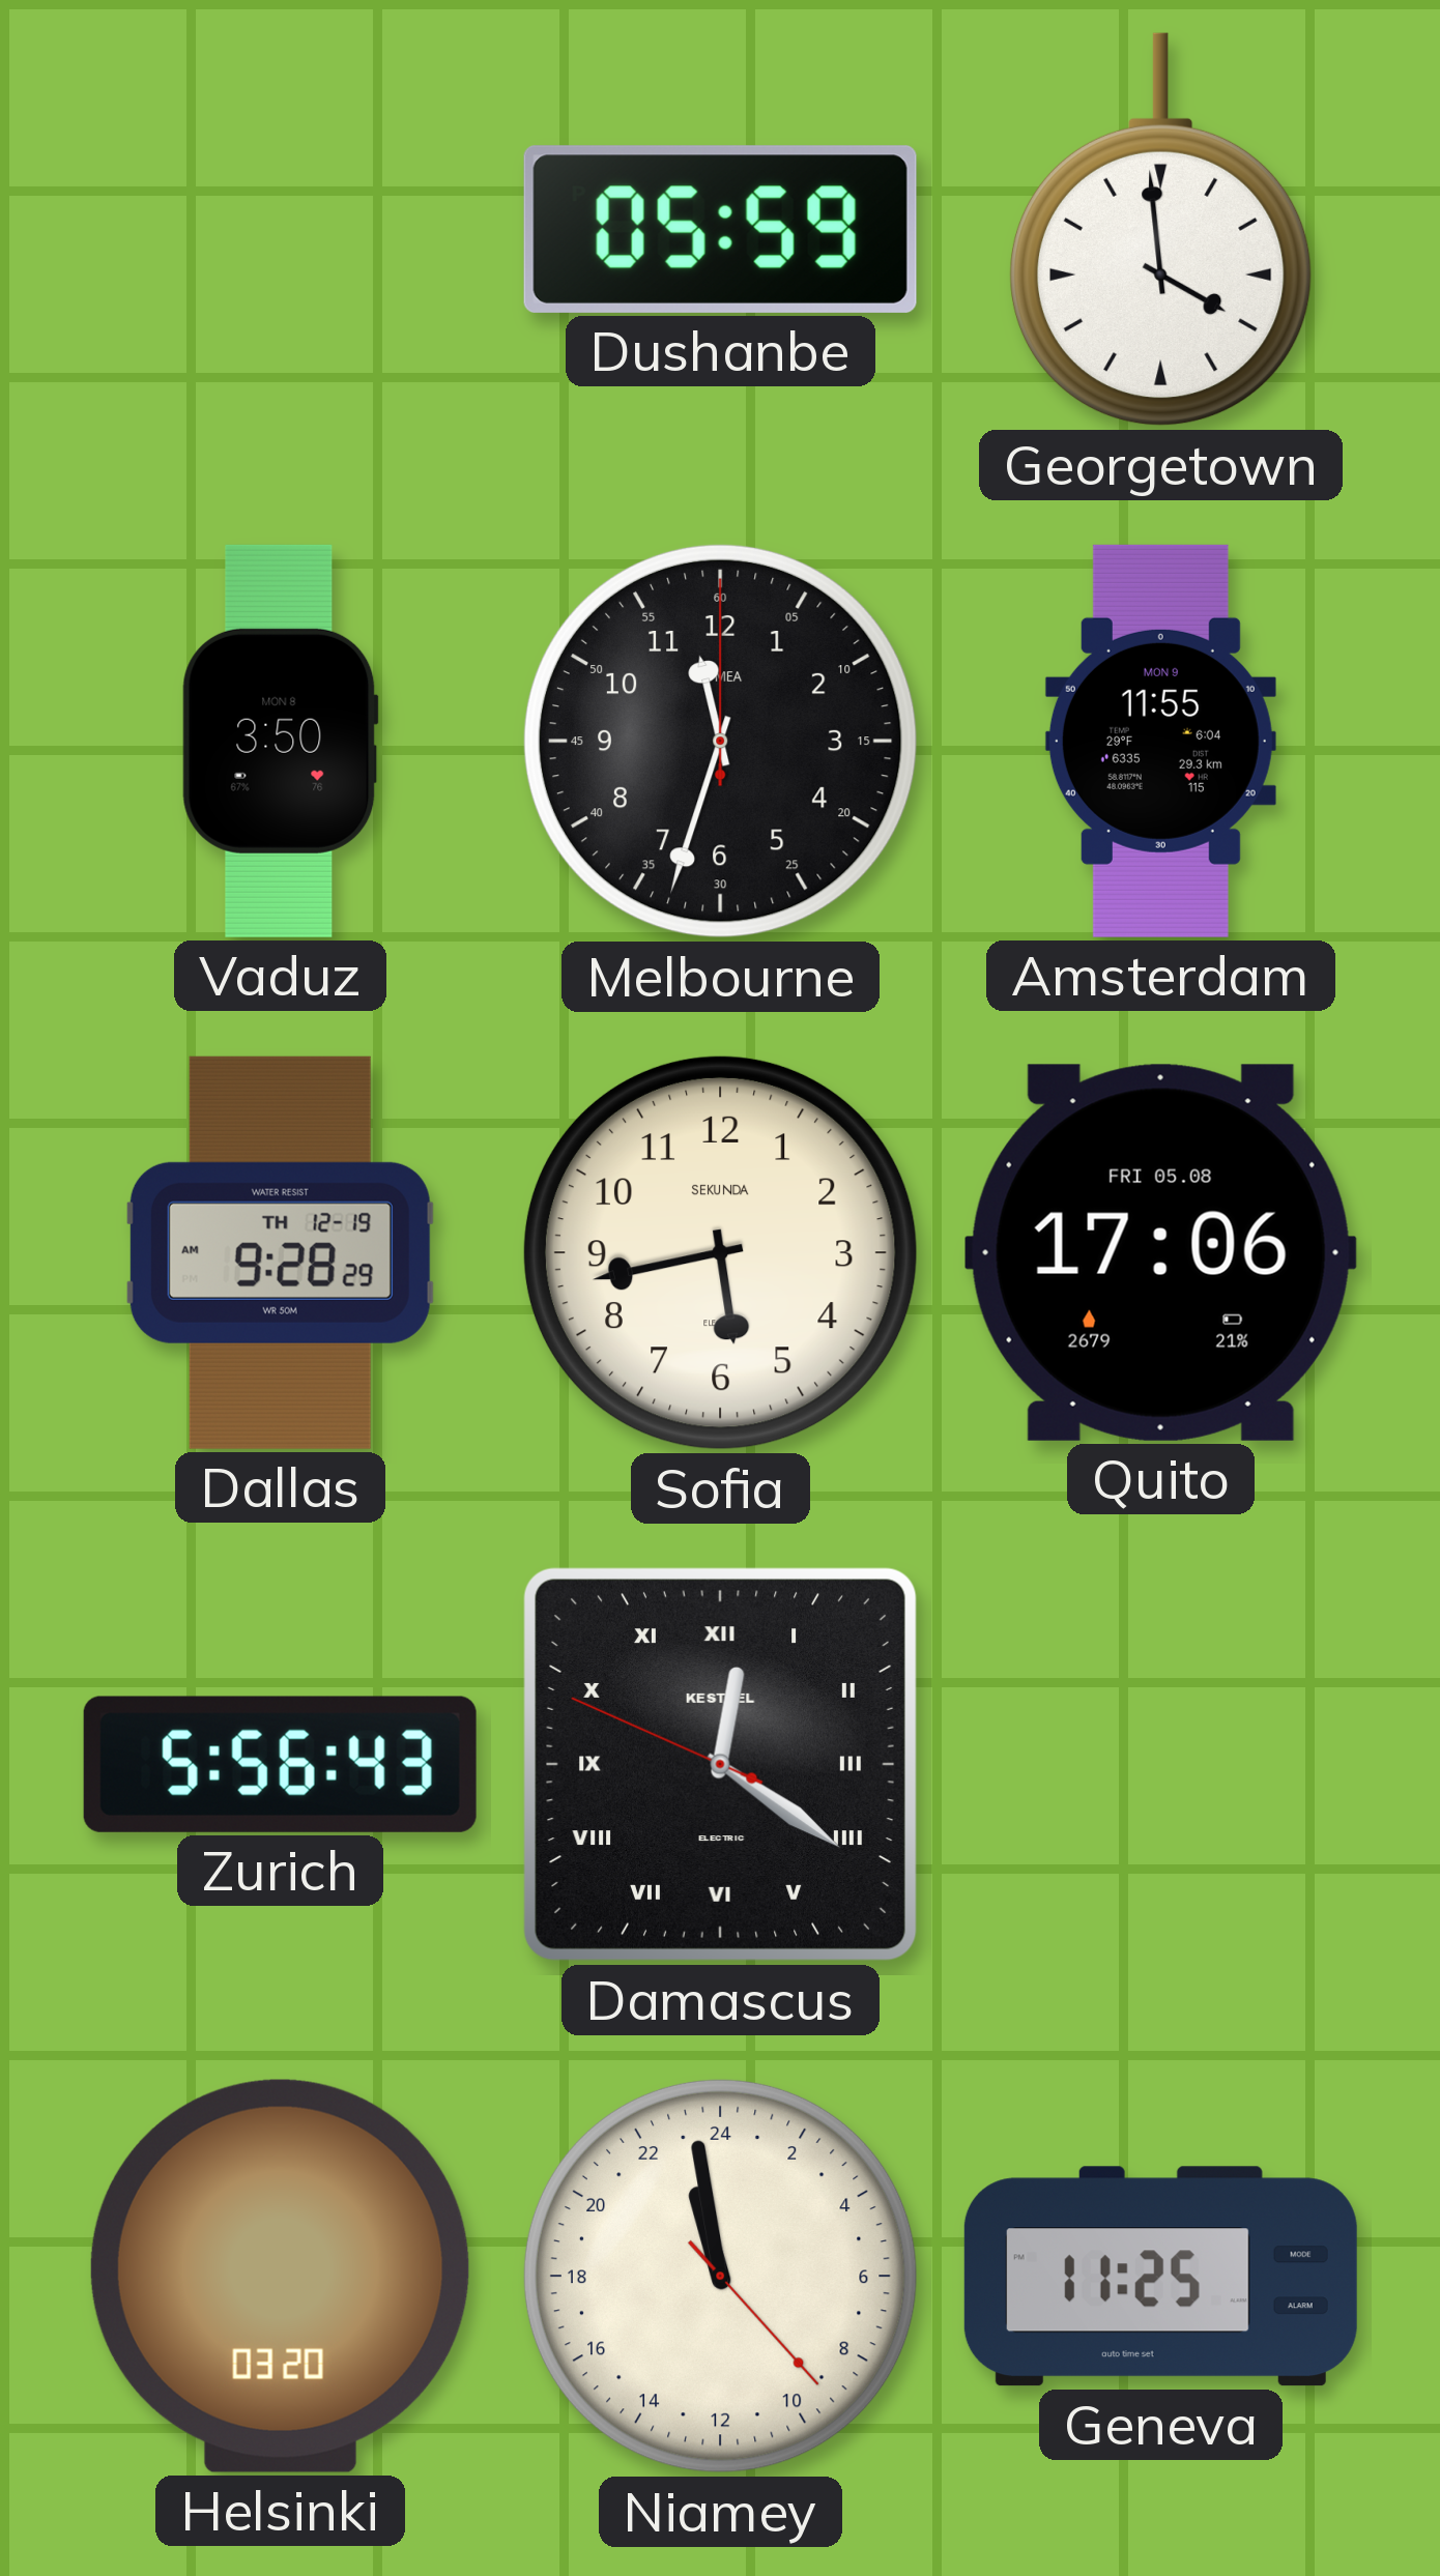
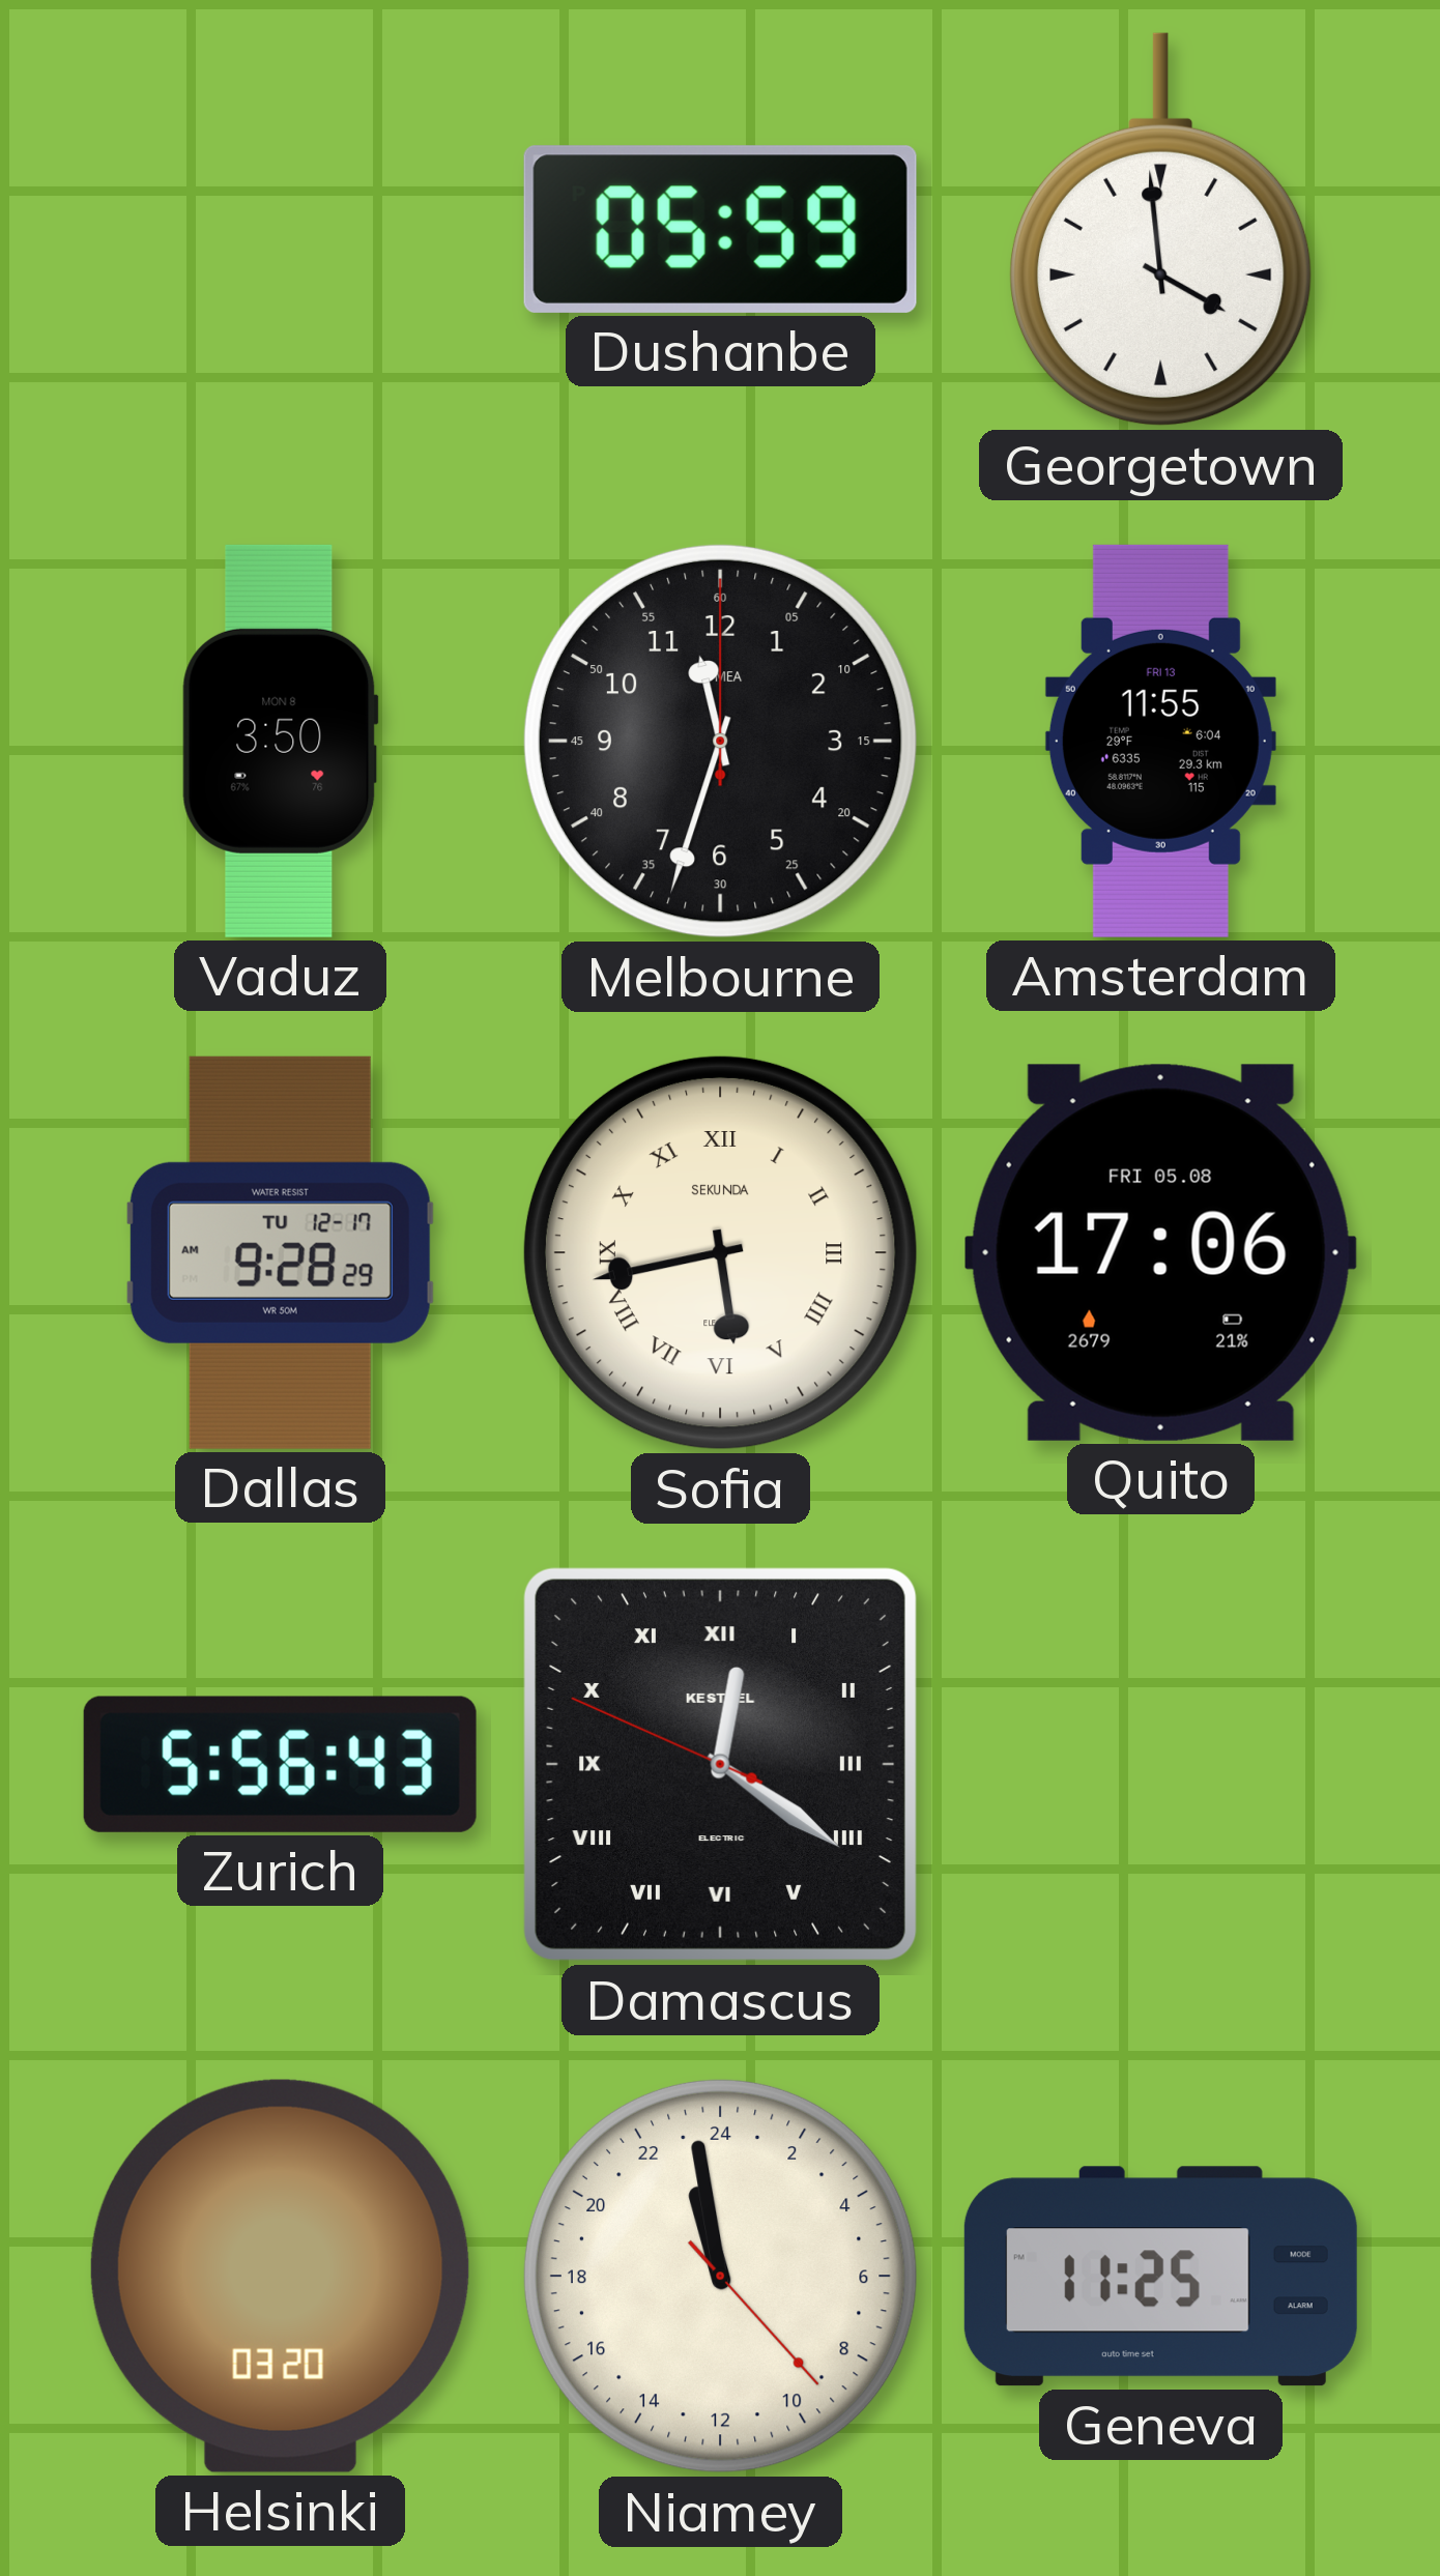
Amsterdam date: MON 9 -> FRI 13 (1160, 741)
Dallas date: TH 12-19 -> TU 12-17 (280, 1252)
Sofia numerals: Arabic -> Roman (720, 1252)
